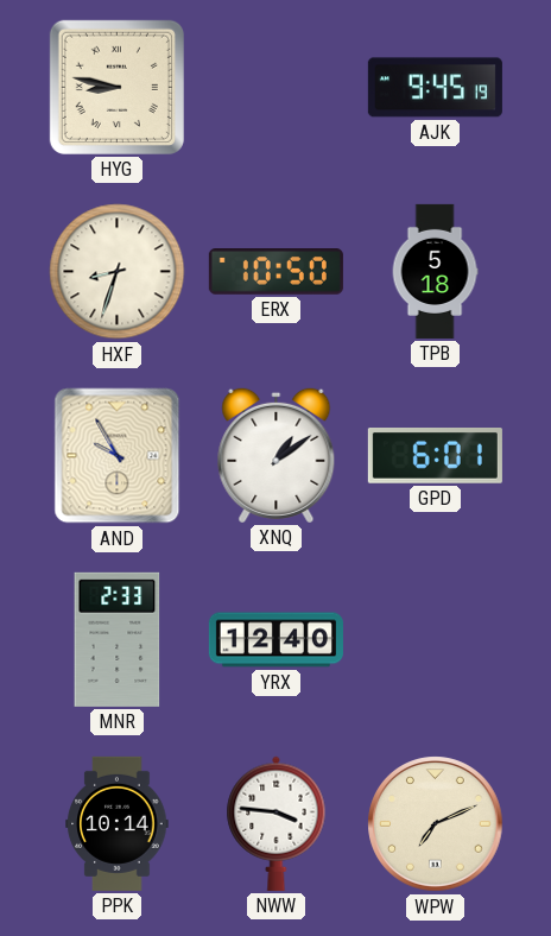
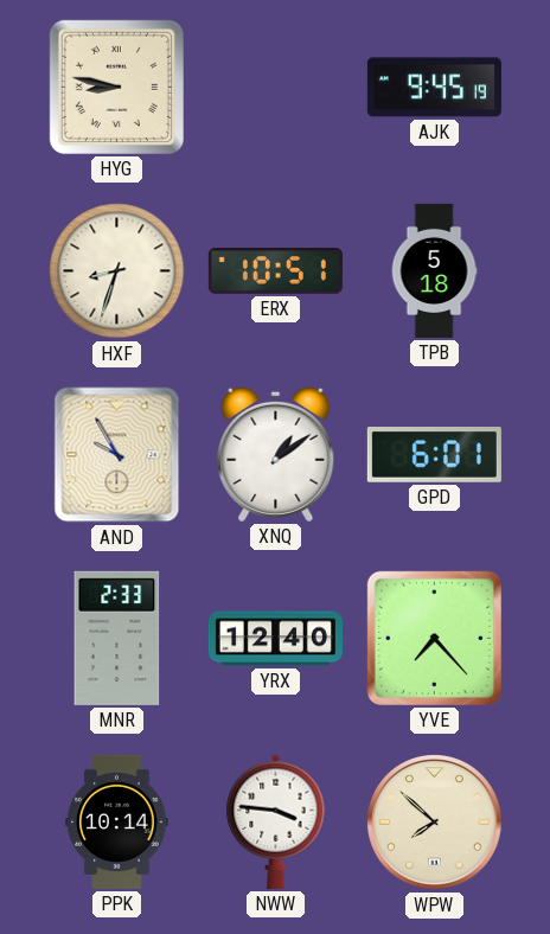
ERX: 10:50 -> 10:51 (275, 271)
YVE: none -> 7:23 (434, 638)
WPW: 7:11 -> 7:52 (435, 823)
